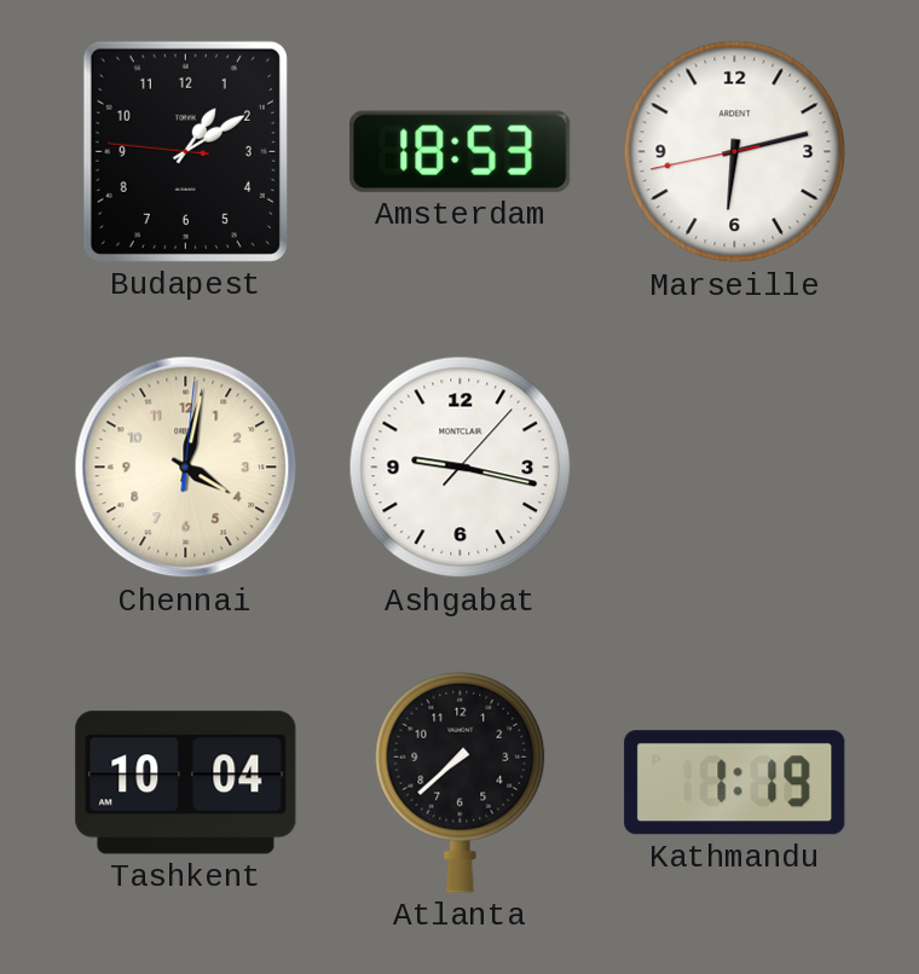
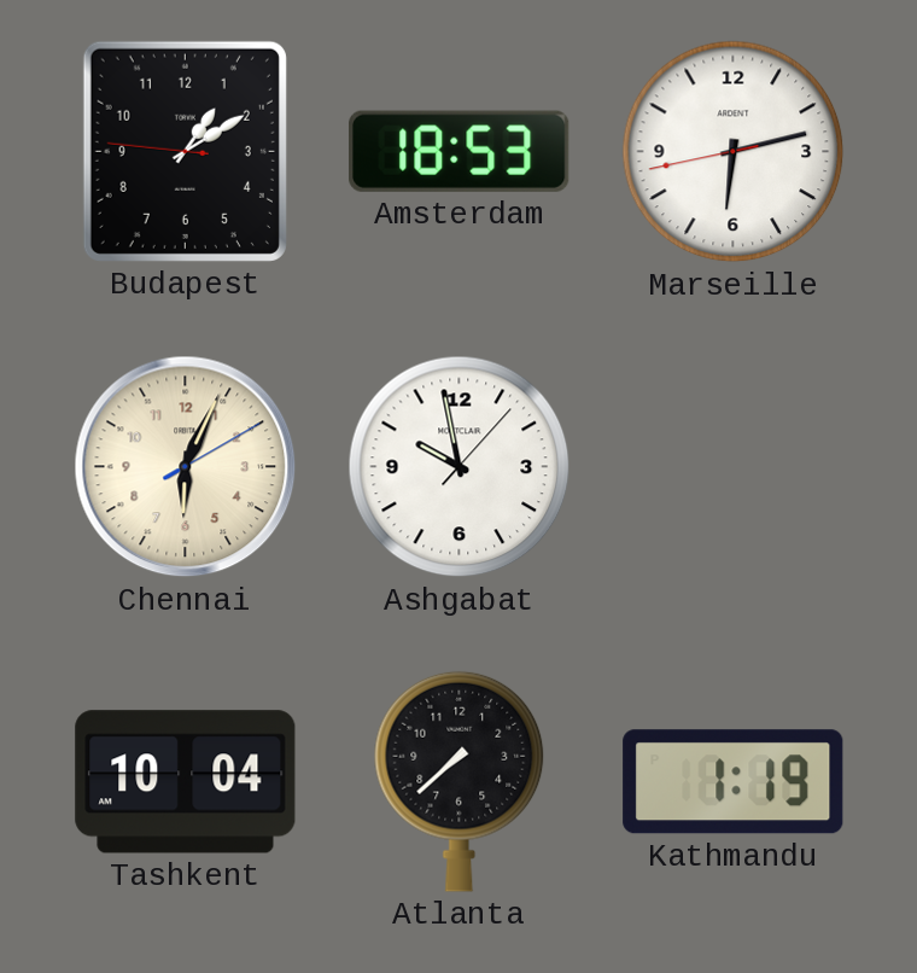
Chennai: 4:02 -> 6:04 (186, 467)
Ashgabat: 9:17 -> 9:58 (460, 467)
